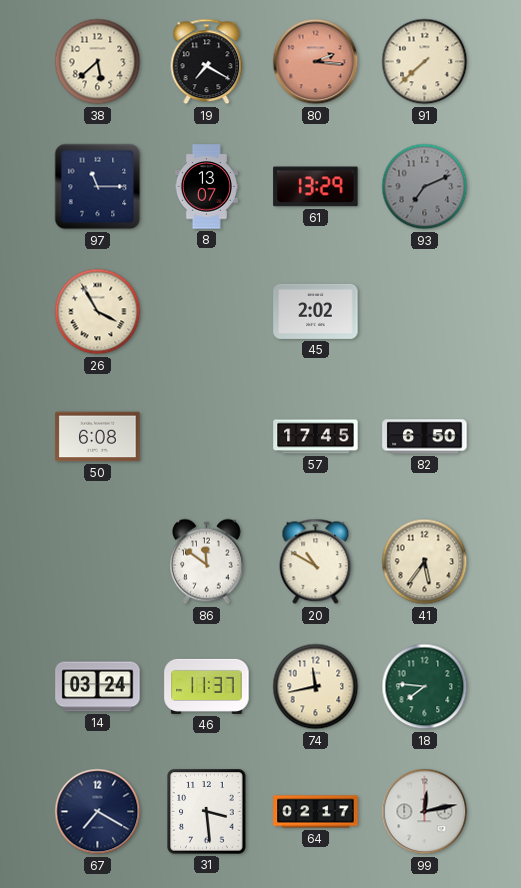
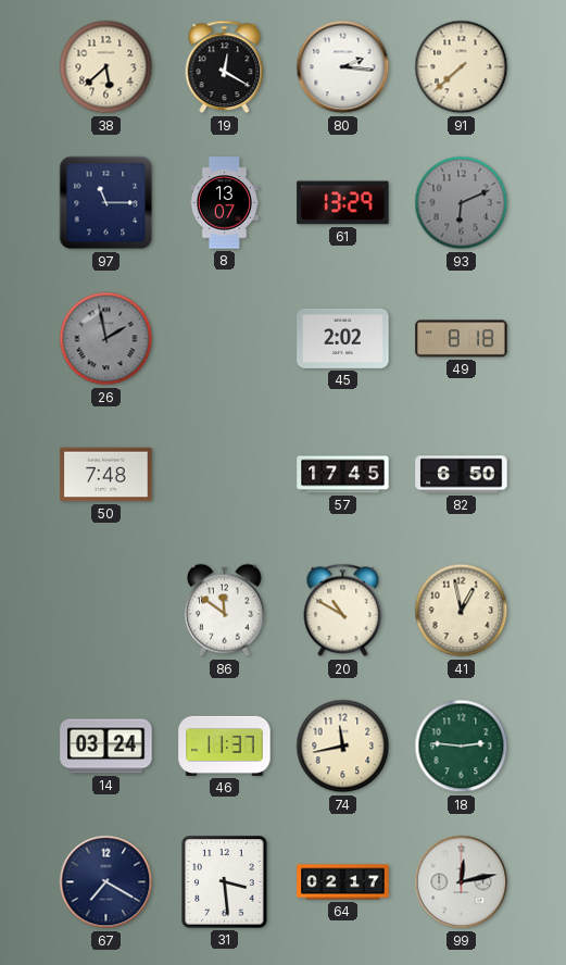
19: 7:20 -> 12:20 (225, 67)
80 dial: salmon -> white (343, 67)
93: 7:11 -> 6:11 (462, 203)
26: 3:55 -> 1:58 (106, 339)
26 dial: cream -> grey (106, 339)
49: none -> 8:18 (462, 339)
50: 6:08 -> 7:48 (106, 475)
41: 5:36 -> 12:58 (462, 611)
18: 7:46 -> 2:46 (462, 747)
